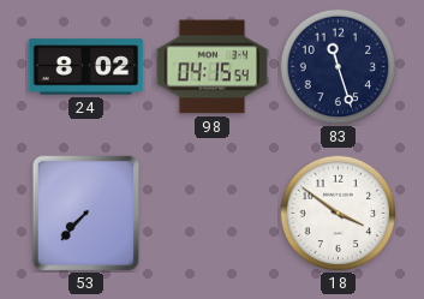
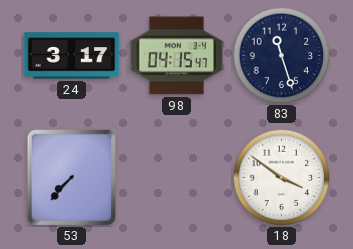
24: 8:02 -> 3:17 (72, 56)
98: 04:15:54 -> 04:15:47 (177, 56)
